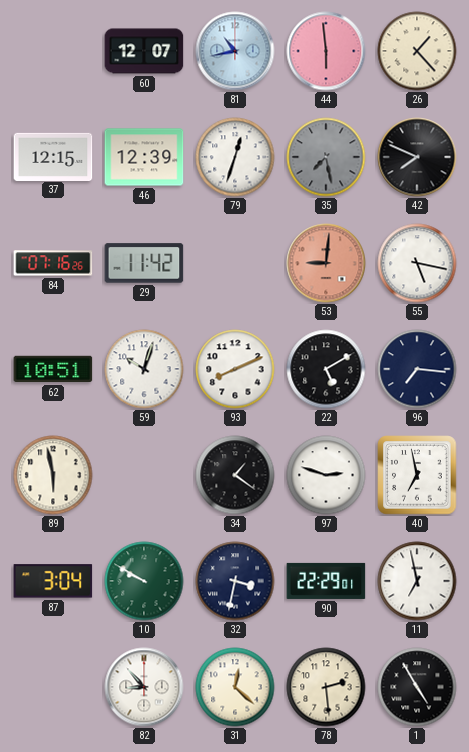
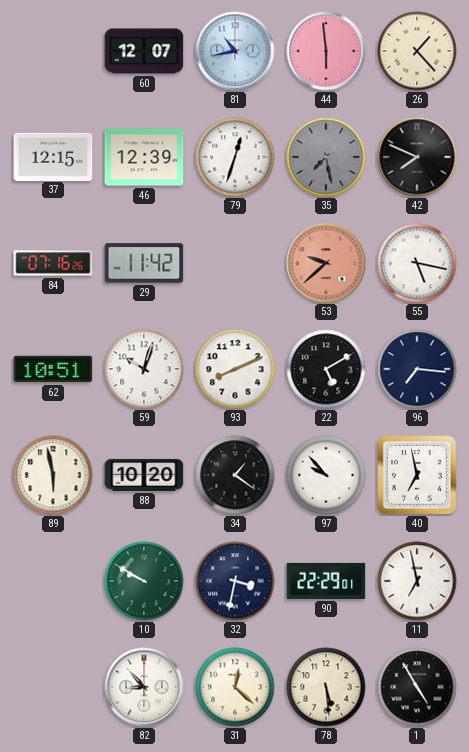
53: 9:01 -> 9:38 (326, 263)
88: none -> 10:20 (144, 475)
97: 2:48 -> 9:53 (326, 475)
87: 3:04 -> none (53, 581)
78: 2:29 -> 5:29 (326, 687)
